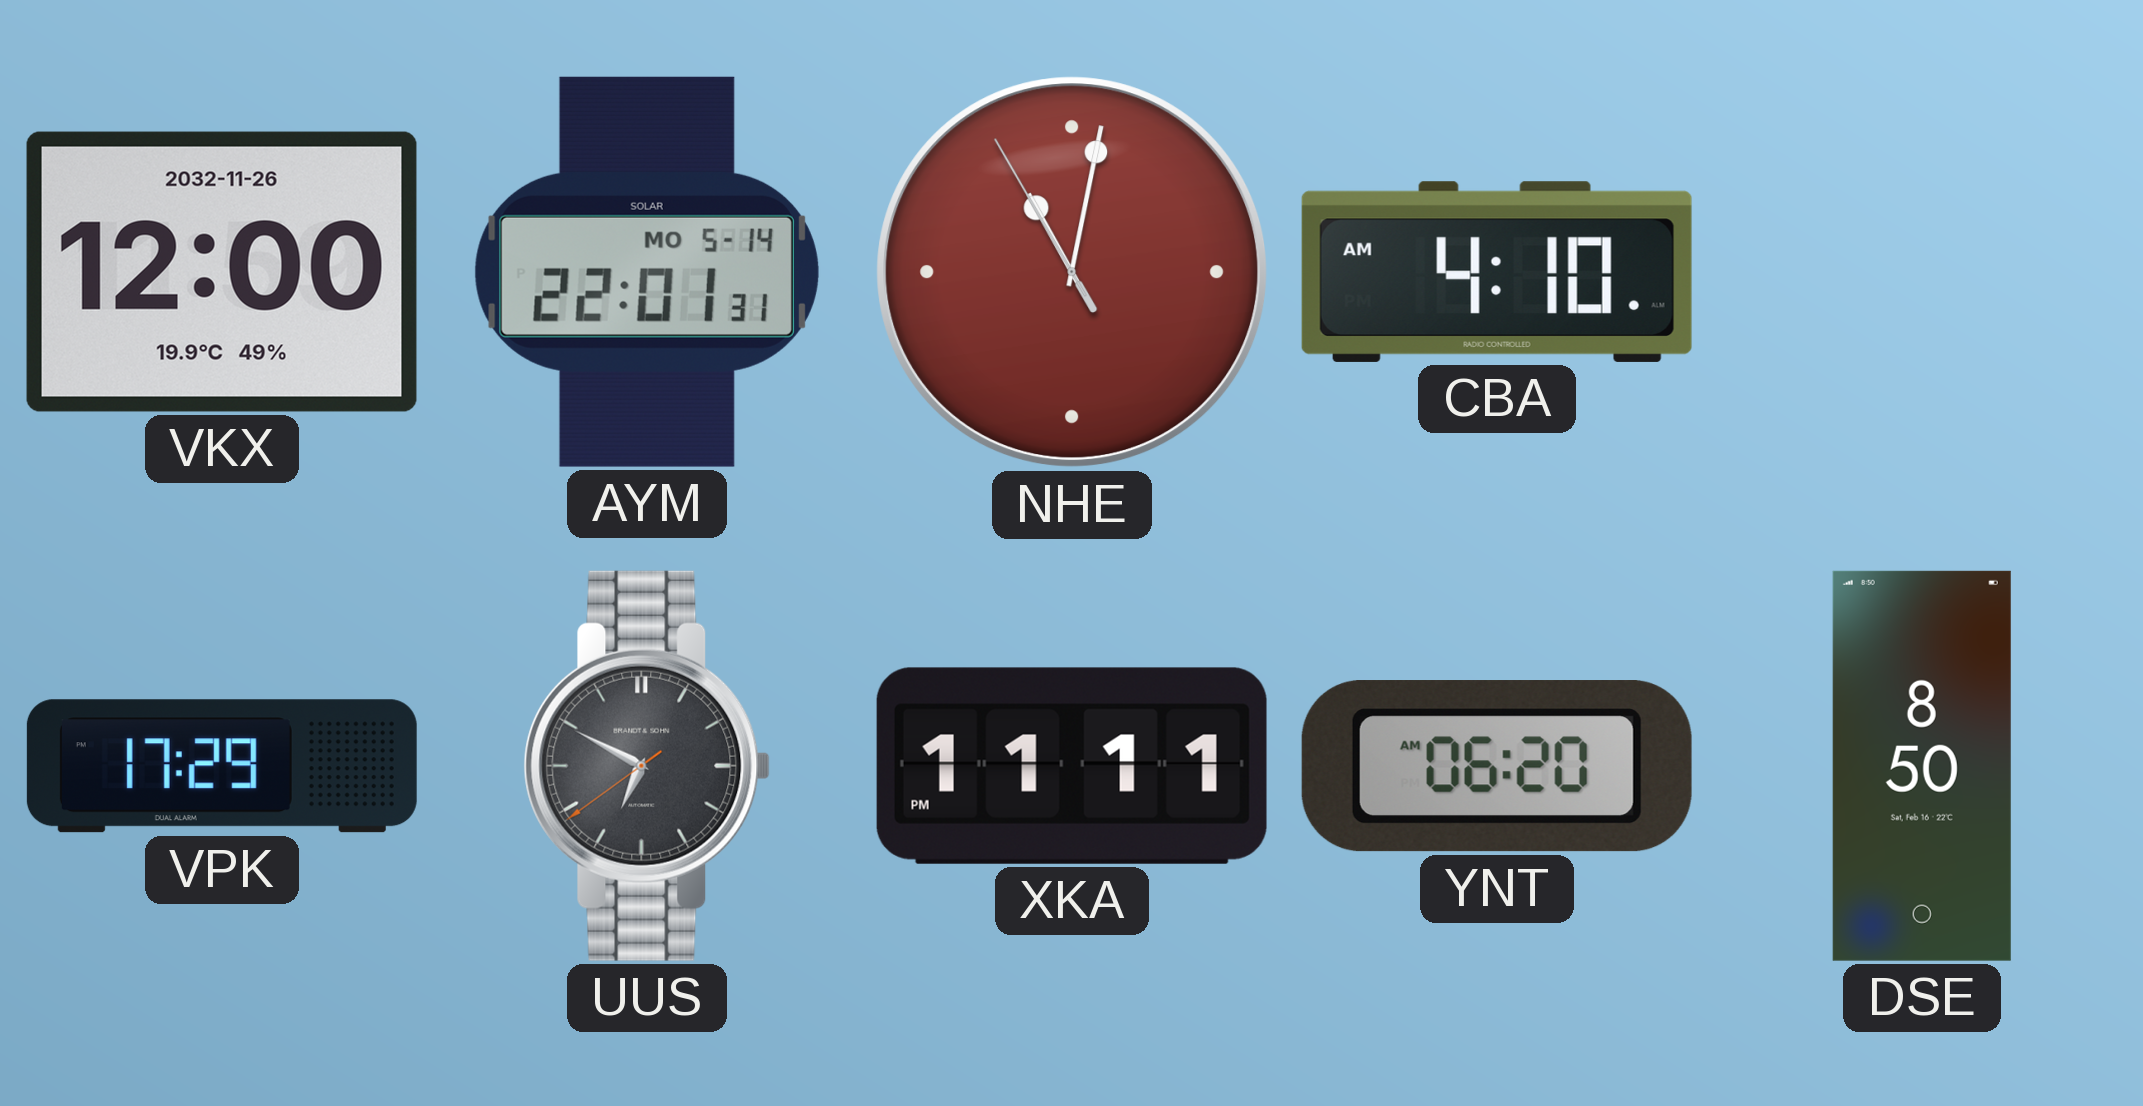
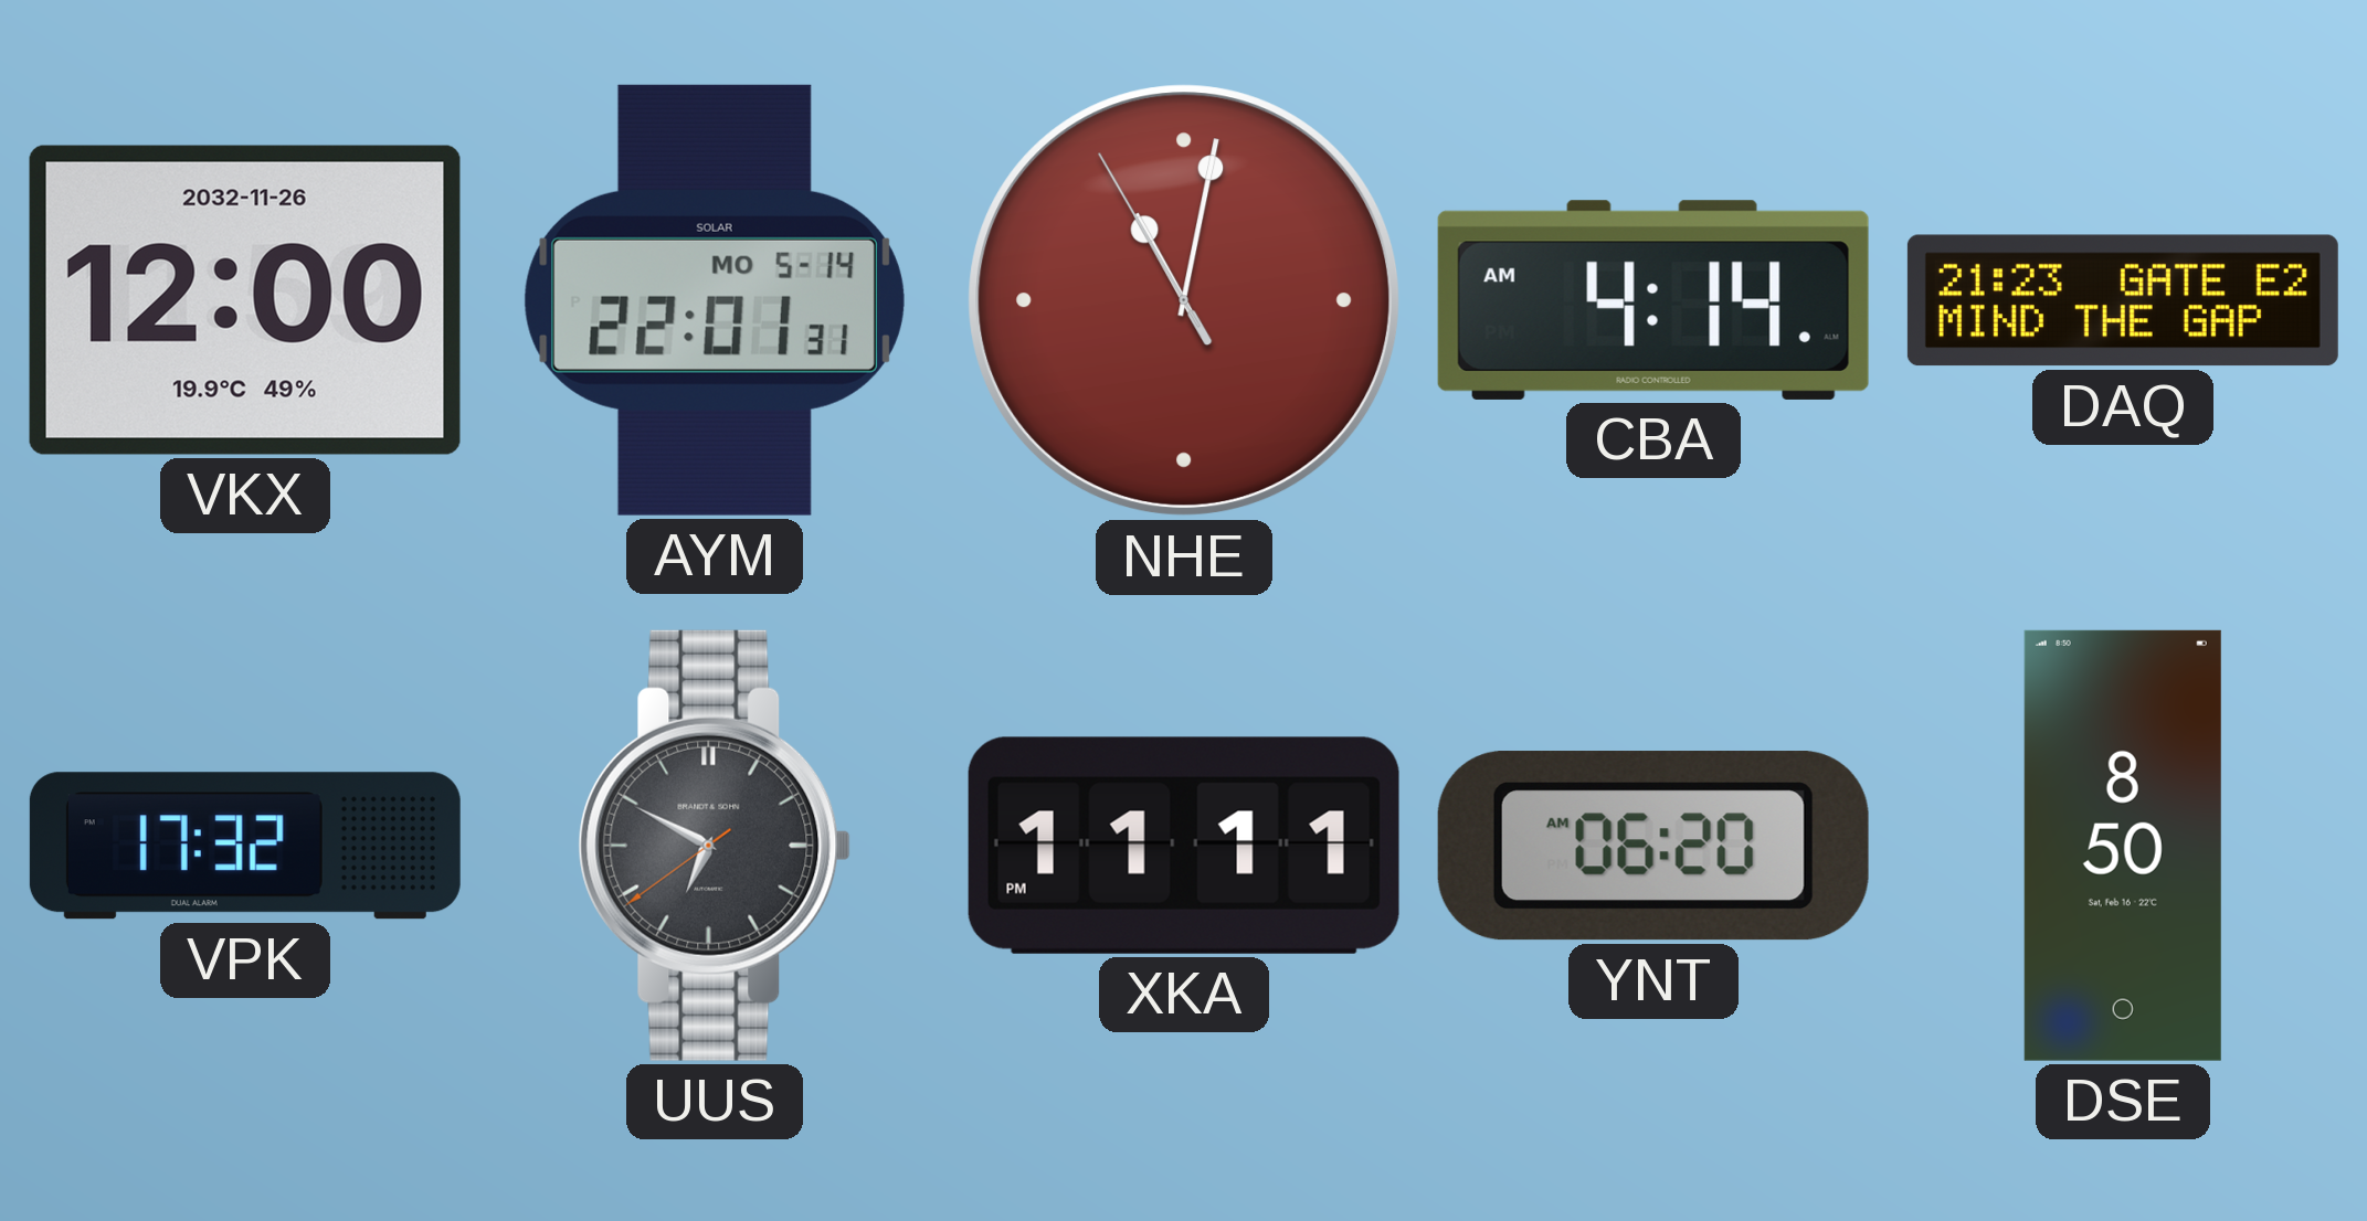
CBA: 4:10 -> 4:14 (1653, 300)
DAQ: none -> 21:23 (2123, 300)
VPK: 17:29 -> 17:32 (245, 846)
